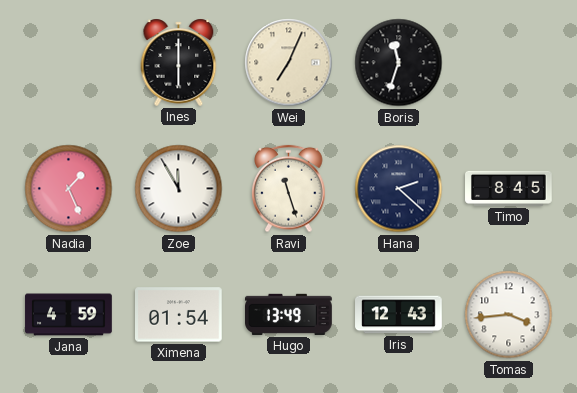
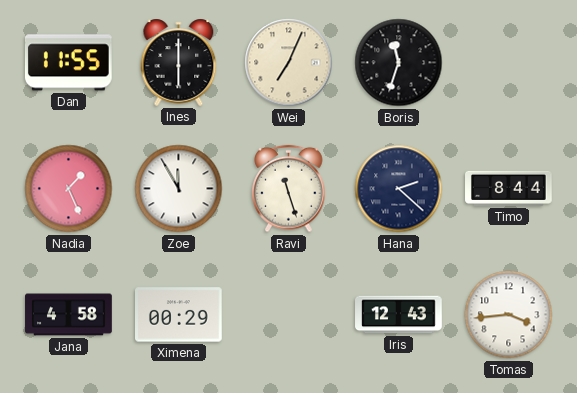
Dan: none -> 11:55 (68, 63)
Timo: 8:45 -> 8:44 (509, 188)
Jana: 4:59 -> 4:58 (69, 315)
Ximena: 01:54 -> 00:29 (179, 315)
Hugo: 13:49 -> none (289, 314)
